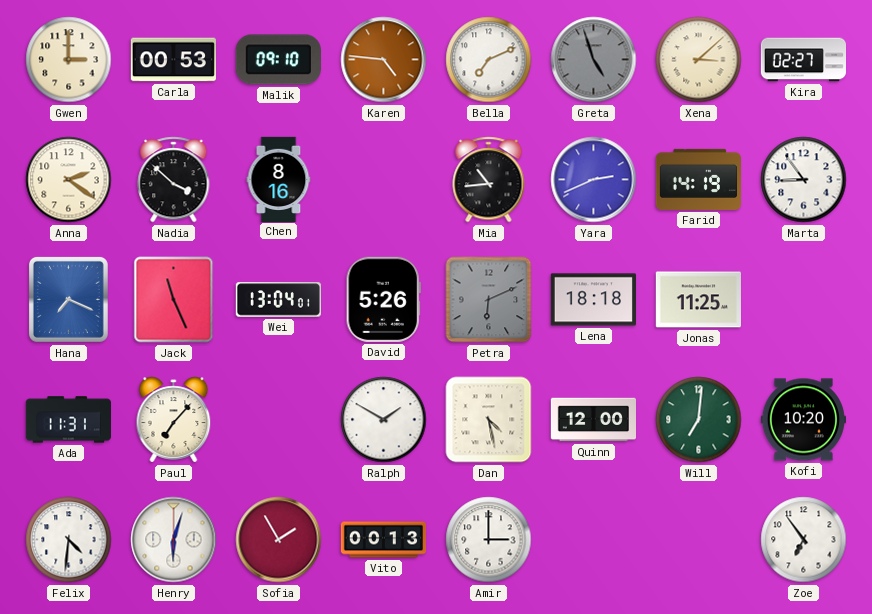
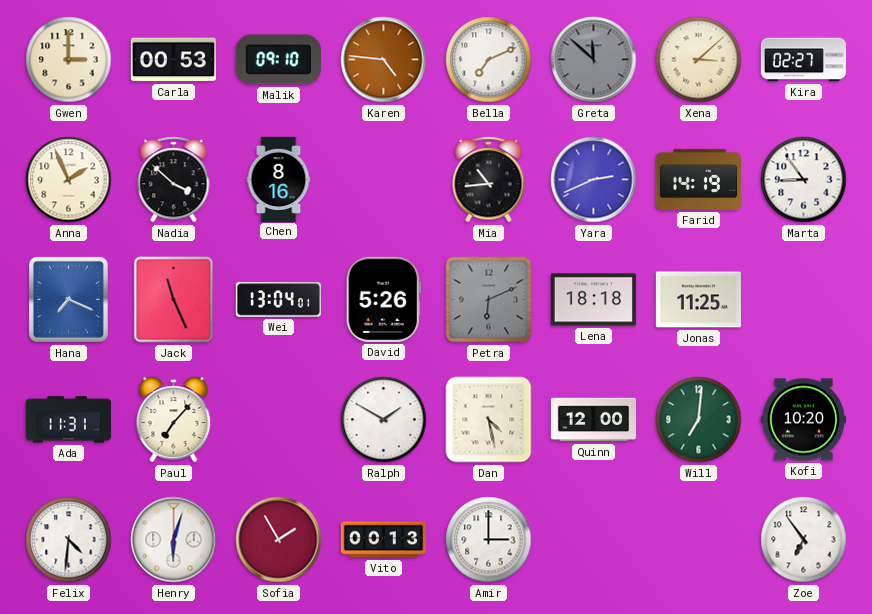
Greta: 4:57 -> 11:52 (594, 60)
Anna: 2:21 -> 1:56 (69, 180)
